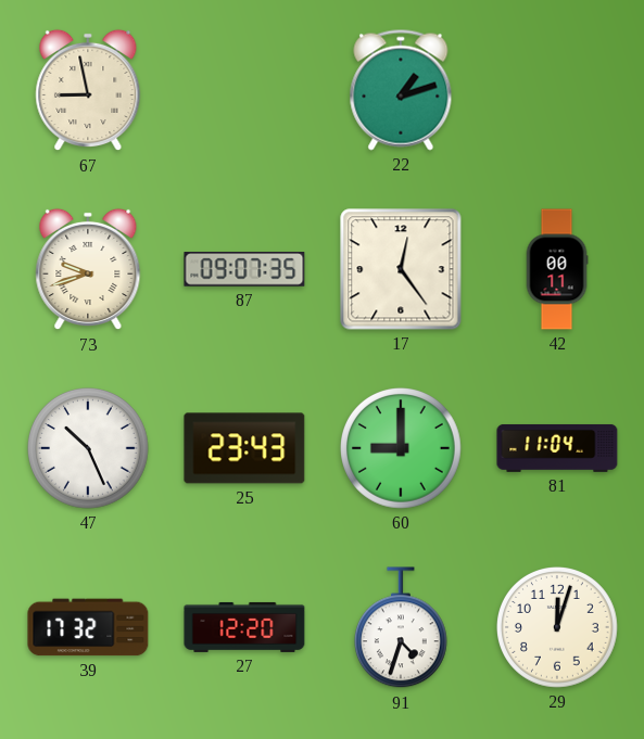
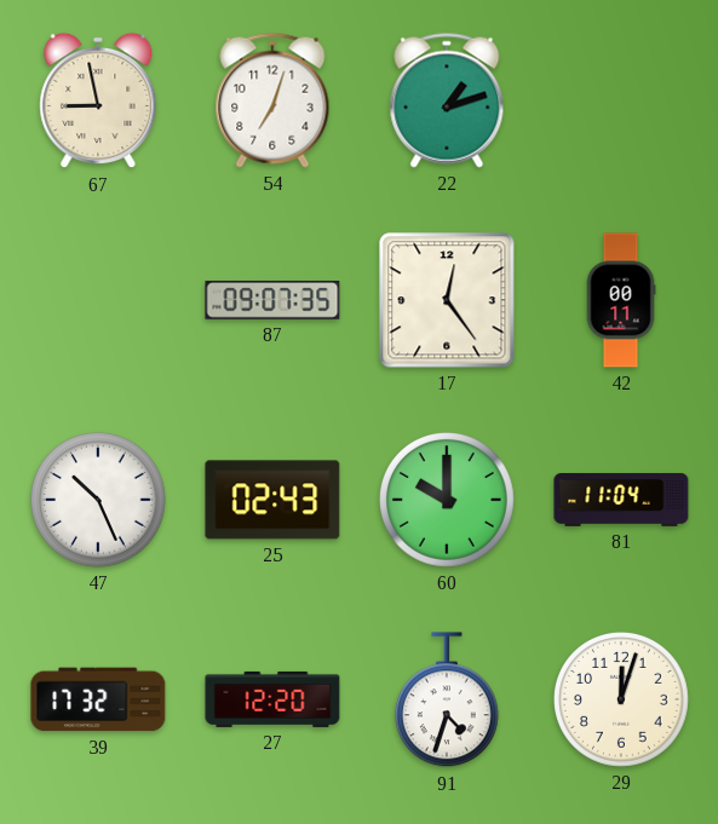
54: none -> 7:03 (272, 100)
73: 9:42 -> none (88, 269)
25: 23:43 -> 02:43 (272, 500)
60: 9:00 -> 10:00 (448, 501)
